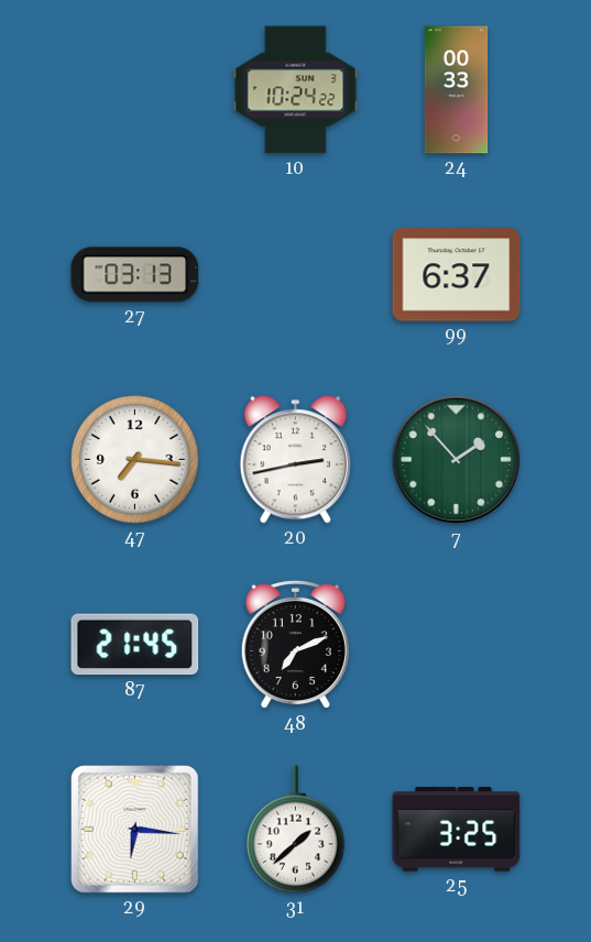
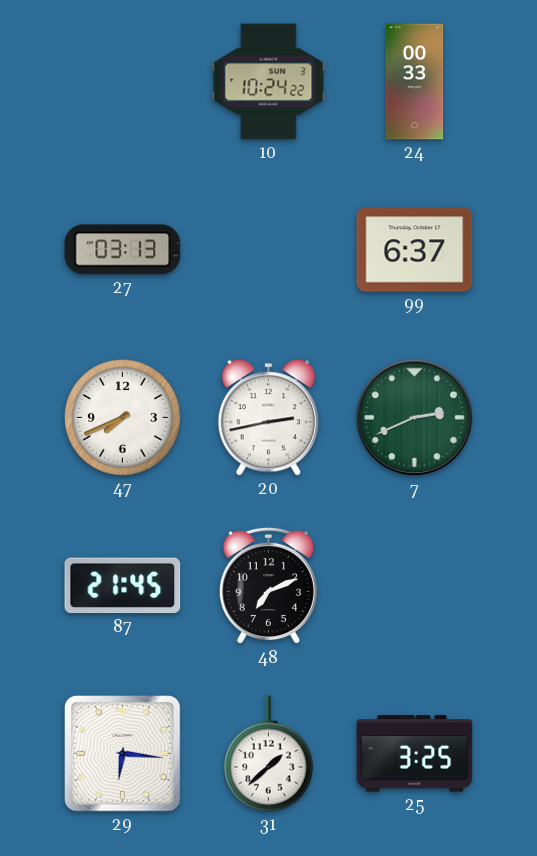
47: 7:16 -> 7:41 (123, 418)
7: 1:53 -> 2:41 (415, 418)
